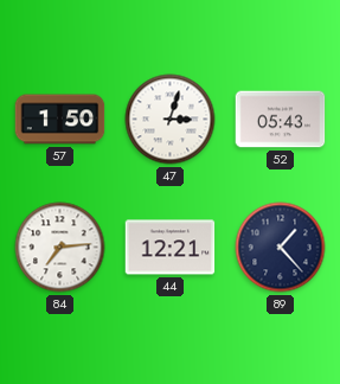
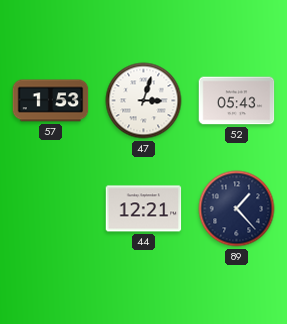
57: 1:50 -> 1:53 (51, 101)
84: 7:14 -> none (60, 248)
